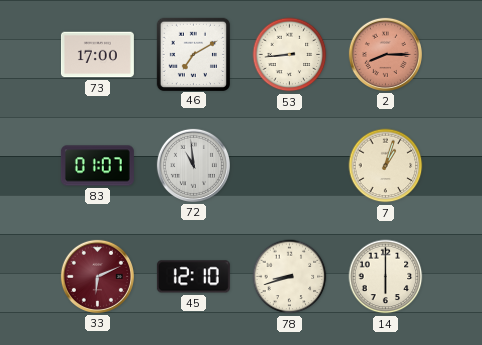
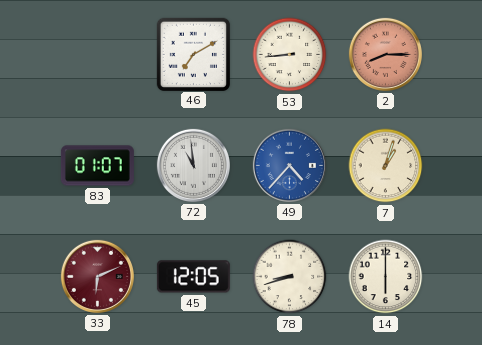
73: 17:00 -> none (97, 55)
49: none -> 4:37 (289, 165)
45: 12:10 -> 12:05 (193, 277)
